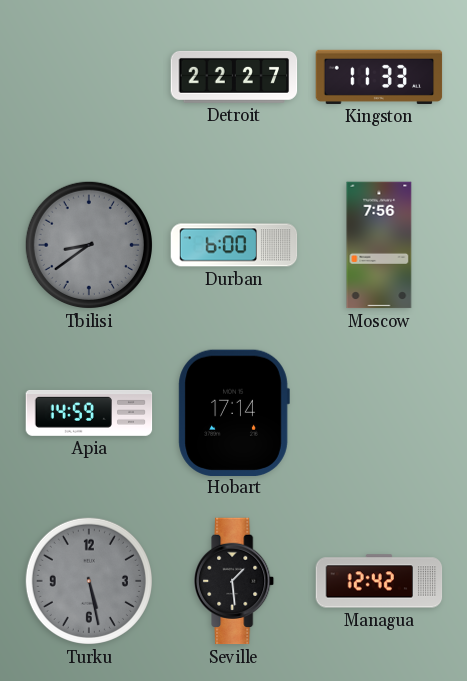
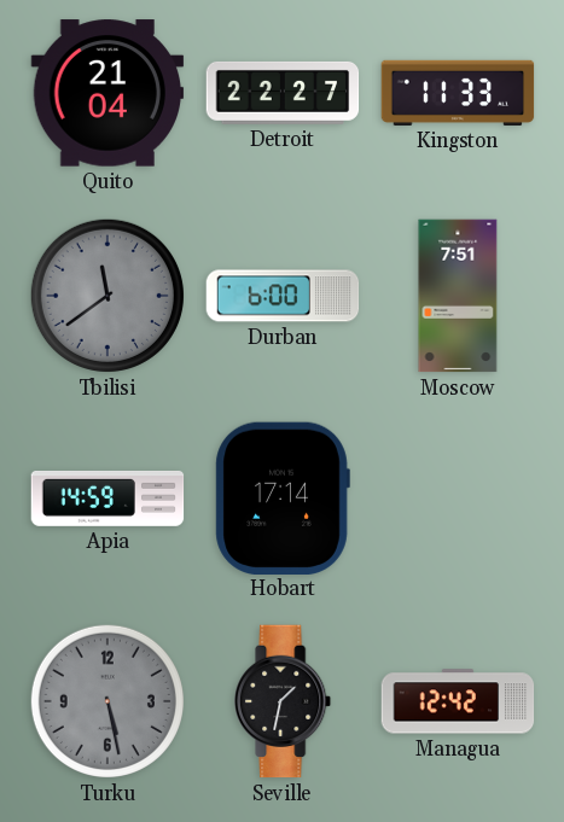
Quito: none -> 21:04 (107, 93)
Tbilisi: 8:39 -> 11:39 (107, 296)
Moscow: 7:56 -> 7:51 (458, 296)
Seville: 1:29 -> 1:32 (284, 701)
